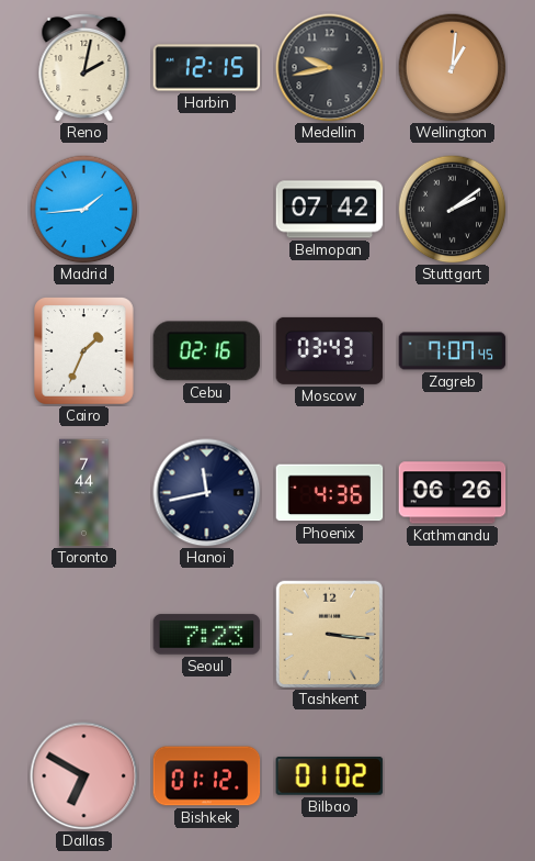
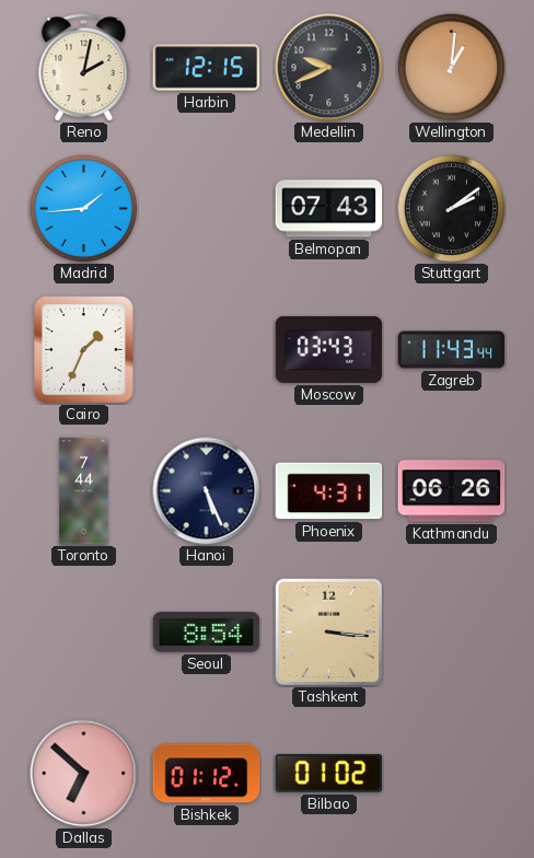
Medellin: 9:43 -> 9:41 (329, 68)
Belmopan: 07:42 -> 07:43 (329, 209)
Cebu: 02:16 -> none (207, 351)
Zagreb: 7:07 -> 11:43 (452, 350)
Hanoi: 11:43 -> 5:26 (207, 491)
Phoenix: 4:36 -> 4:31 (329, 491)
Seoul: 7:23 -> 8:54 (207, 633)
Dallas: 6:50 -> 6:52 (84, 774)
